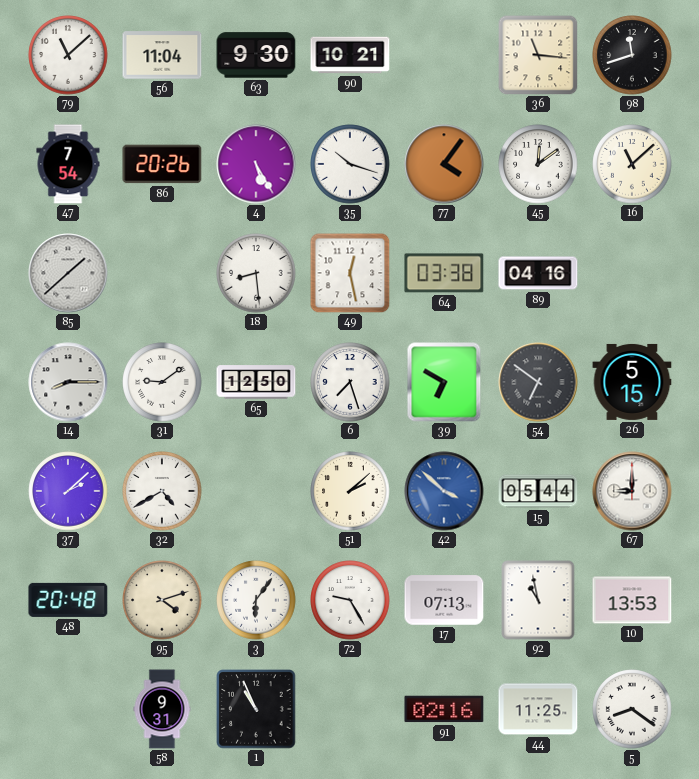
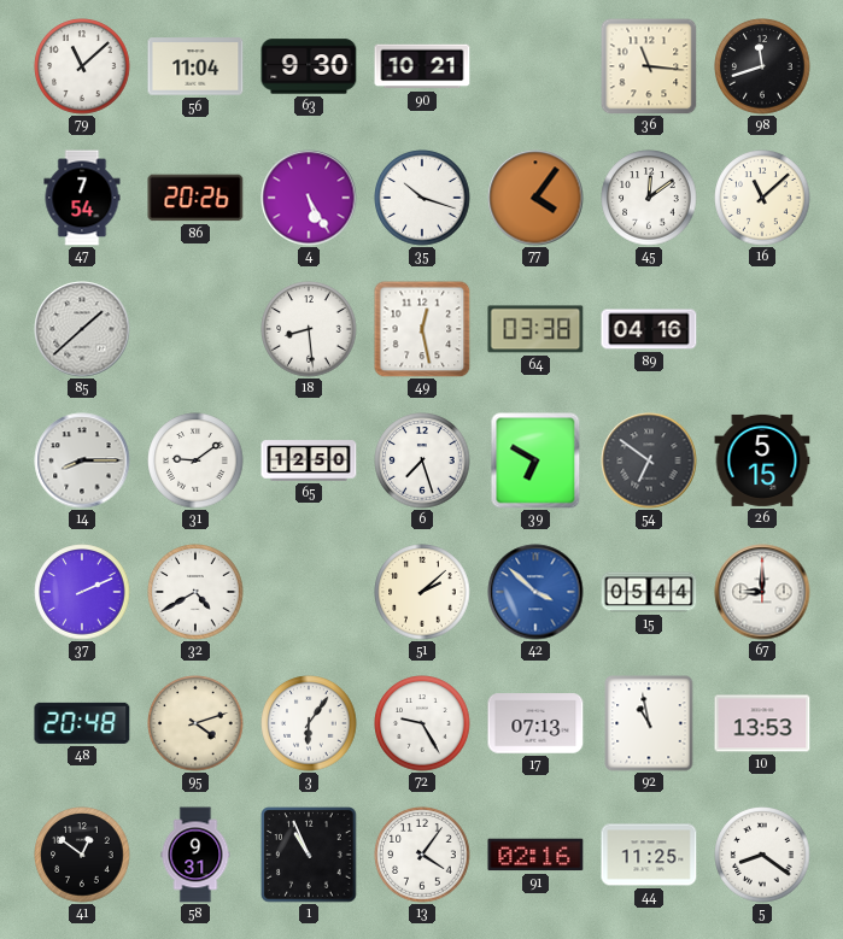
37: 2:08 -> 2:11 (82, 592)
41: none -> 12:51 (82, 855)
13: none -> 4:06 (422, 855)
